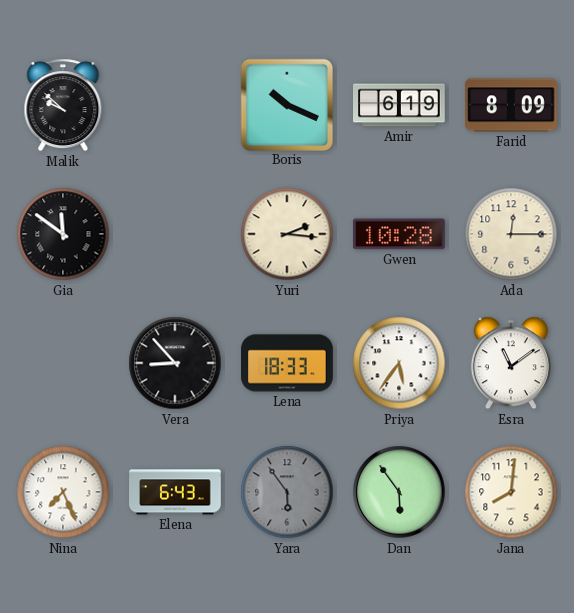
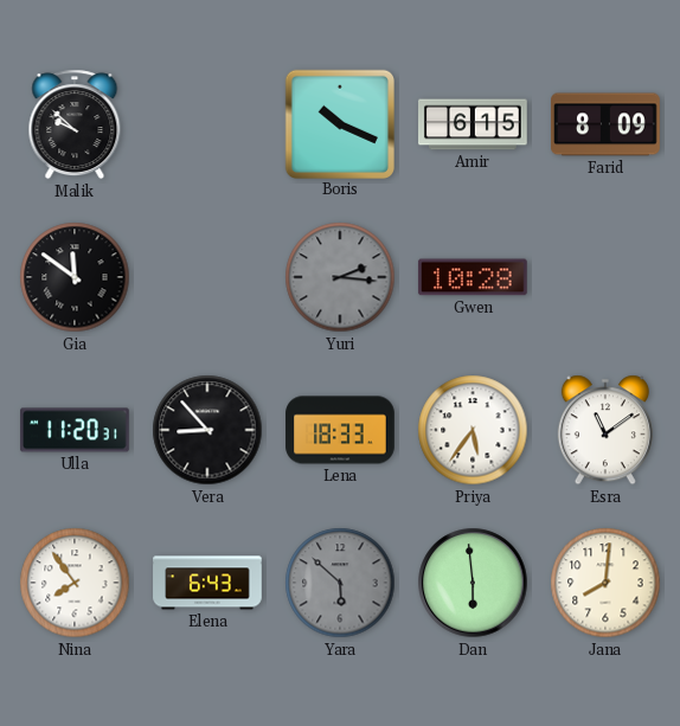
Amir: 6:19 -> 6:15 (474, 124)
Yuri dial: cream -> grey (340, 277)
Ada: 12:15 -> none (511, 234)
Ulla: none -> 11:20 (76, 430)
Nina: 7:26 -> 7:54 (75, 583)
Yara: 5:54 -> 5:52 (340, 583)
Dan: 5:54 -> 5:59 (473, 583)
